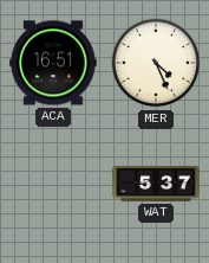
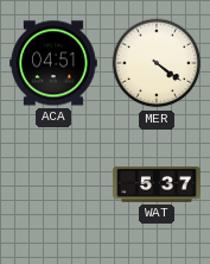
ACA: 16:51 -> 04:51 (53, 63)
MER: 4:26 -> 4:21 (157, 63)
